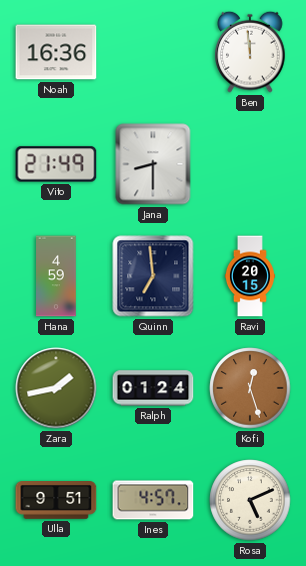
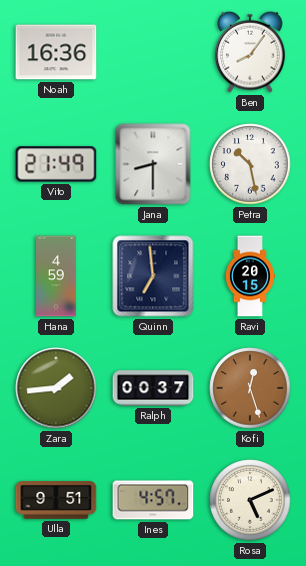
Ben: 11:59 -> 8:06 (250, 52)
Petra: none -> 10:28 (250, 164)
Zara: 1:43 -> 1:44 (56, 388)
Ralph: 01:24 -> 00:37 (153, 388)
